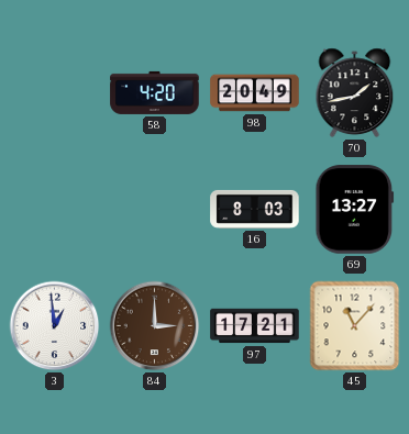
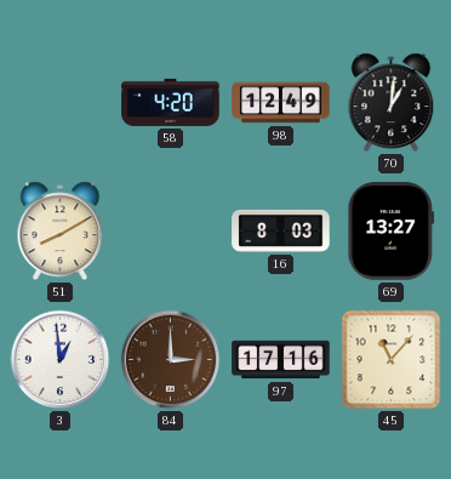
98: 20:49 -> 12:49 (281, 103)
70: 1:43 -> 1:01 (392, 103)
51: none -> 8:10 (61, 232)
97: 17:21 -> 17:16 (281, 360)
